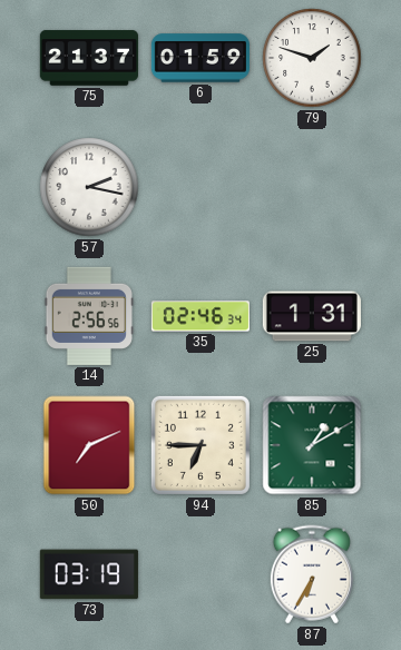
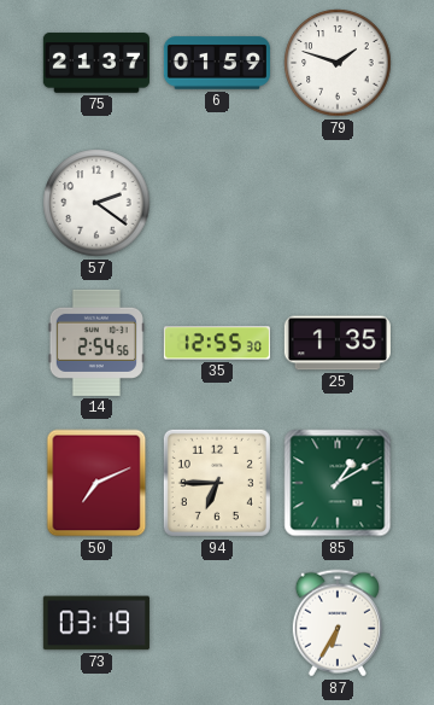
57: 2:17 -> 2:21 (96, 203)
14: 2:56 -> 2:54 (96, 343)
35: 02:46 -> 12:55 (217, 343)
25: 1:31 -> 1:35 (338, 343)
